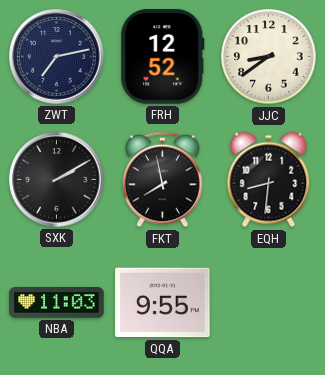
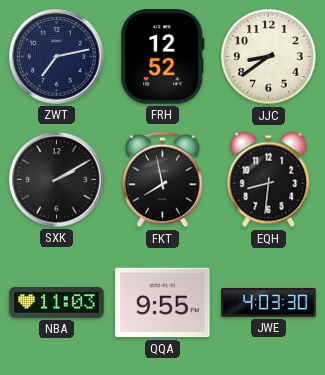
JWE: none -> 4:03 (269, 303)
